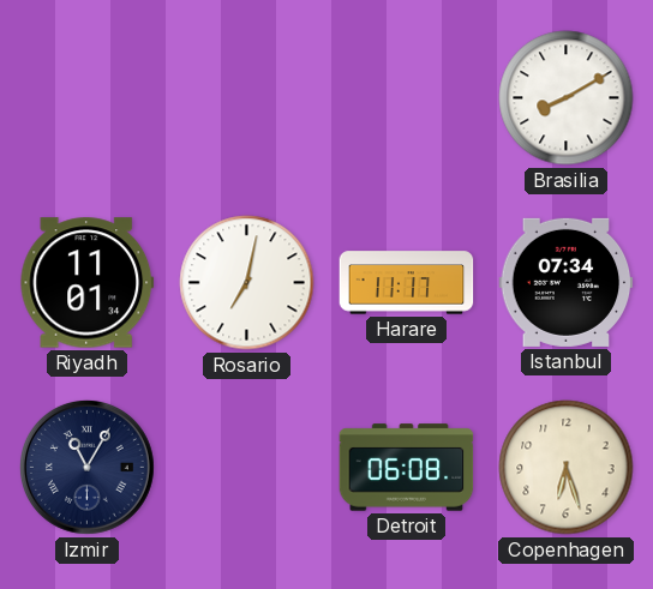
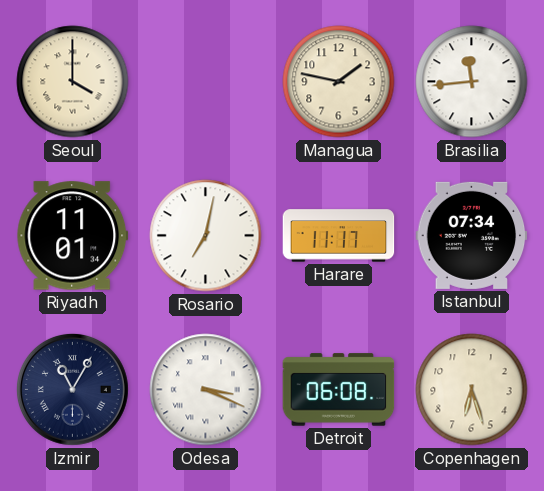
Seoul: none -> 4:00 (73, 82)
Managua: none -> 1:47 (339, 82)
Brasilia: 8:10 -> 11:44 (472, 82)
Odesa: none -> 3:19 (206, 390)
